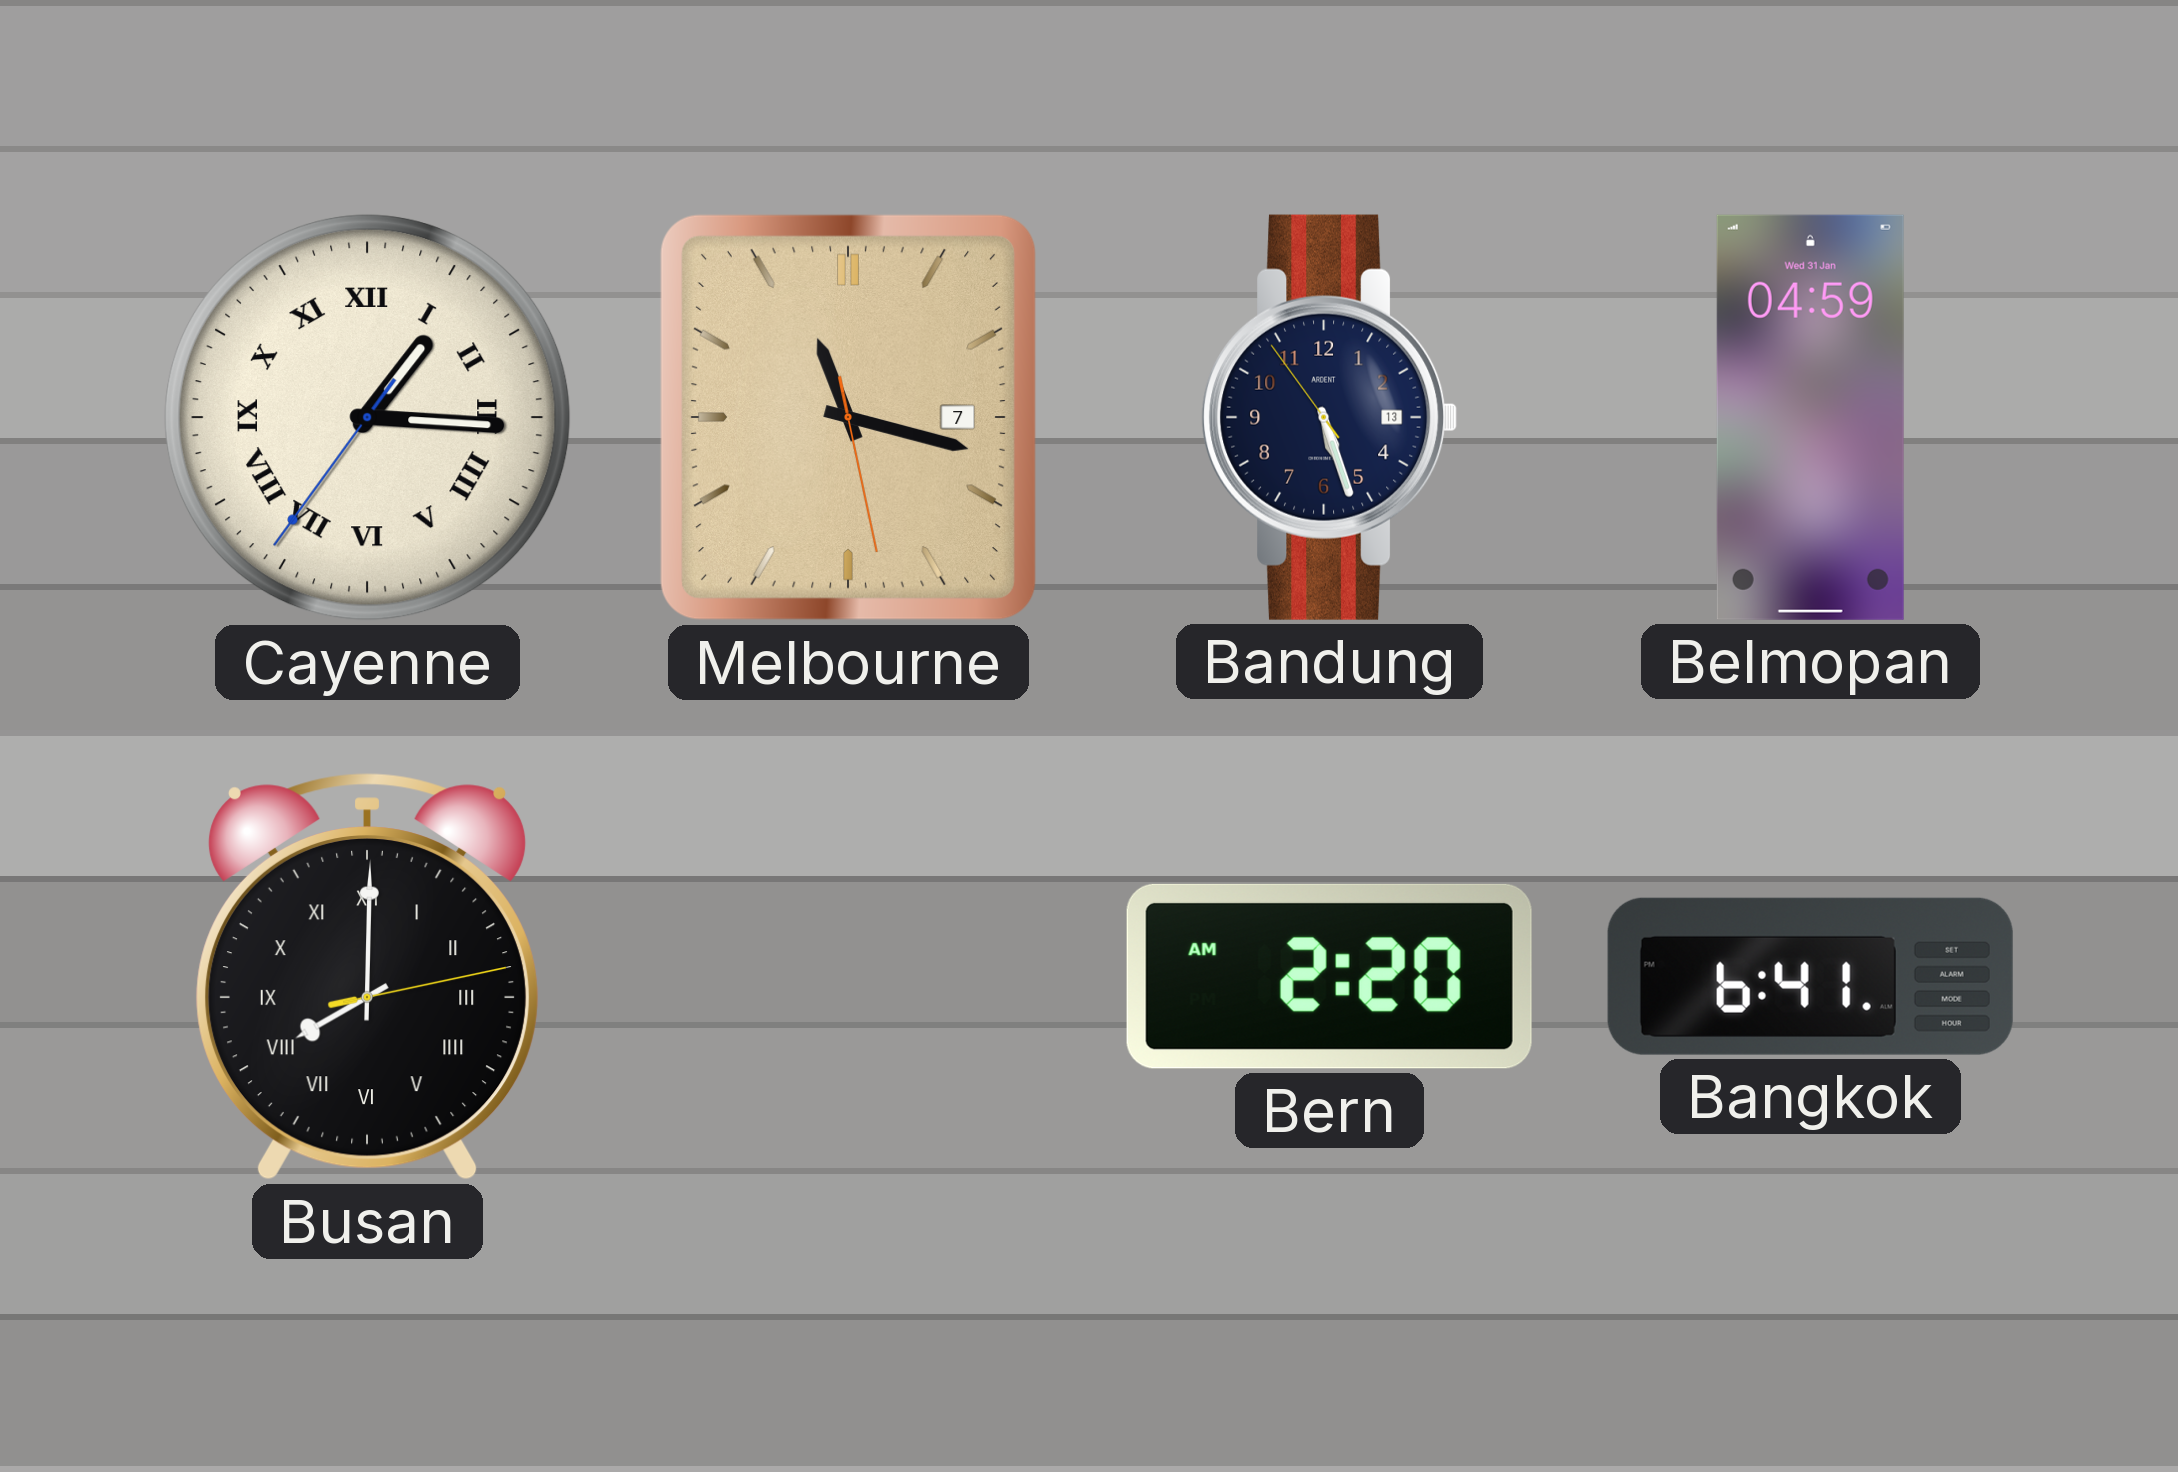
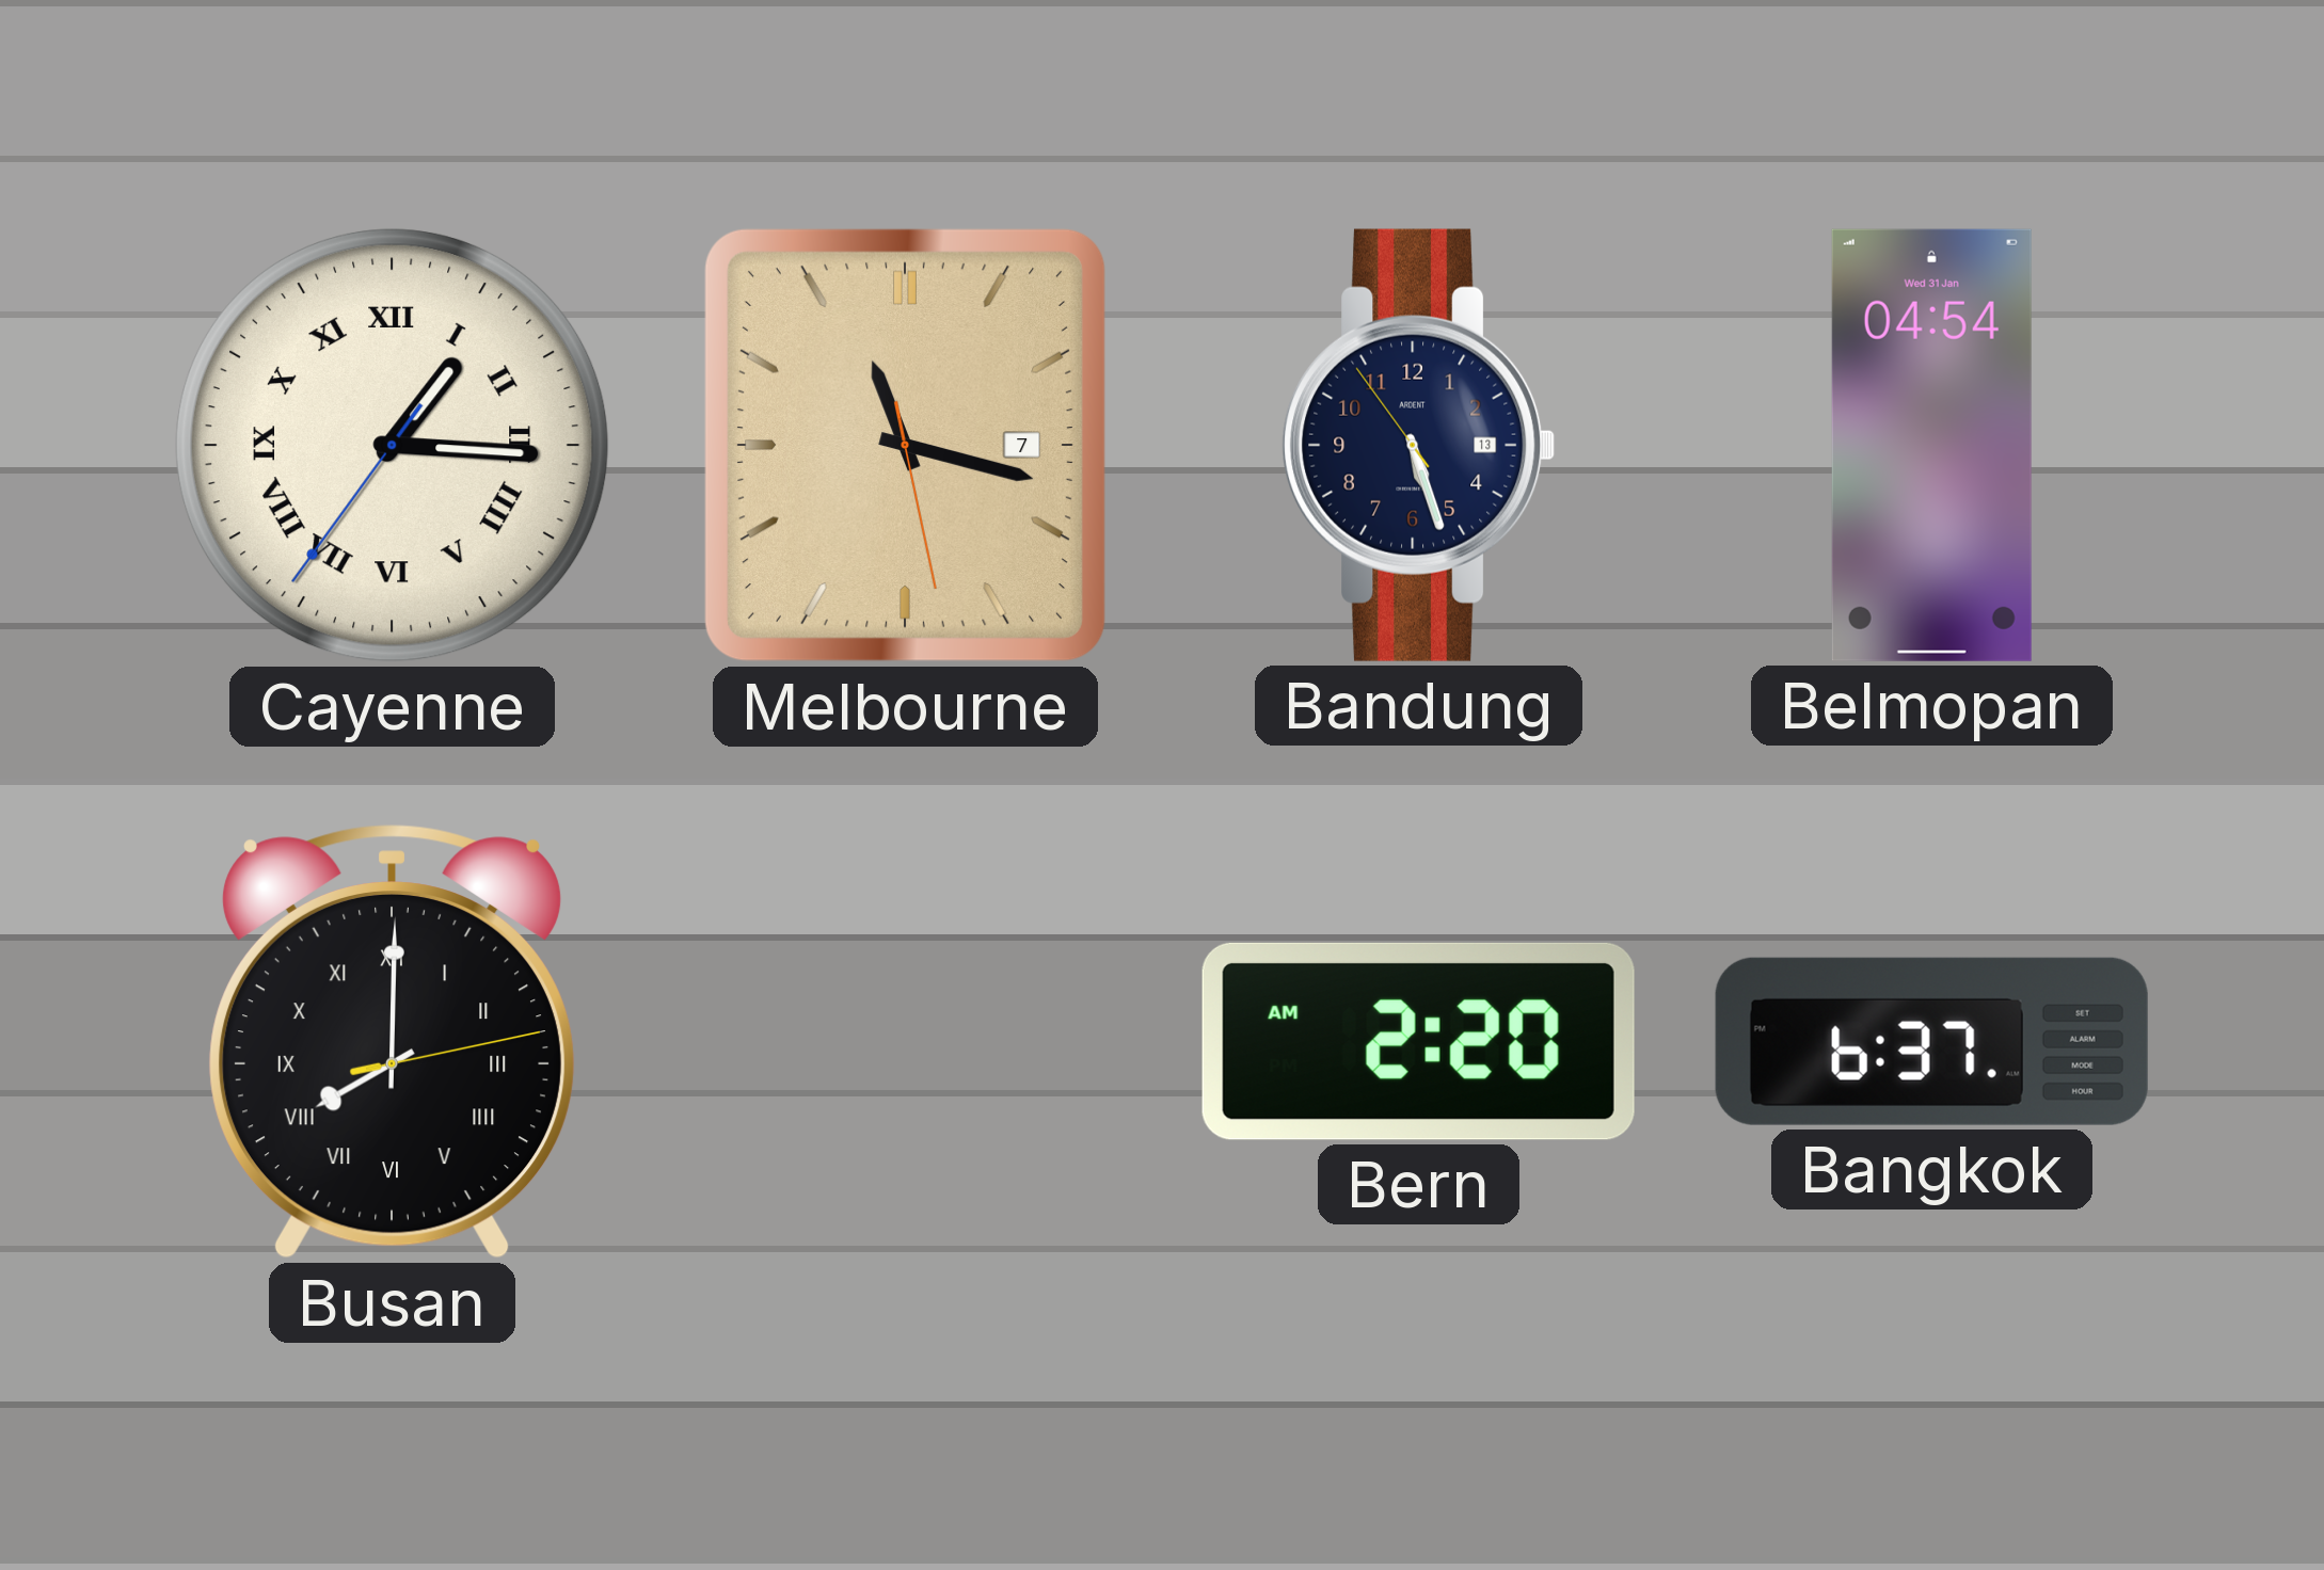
Belmopan: 04:59 -> 04:54 (1931, 445)
Bangkok: 6:41 -> 6:37 (1931, 1041)
